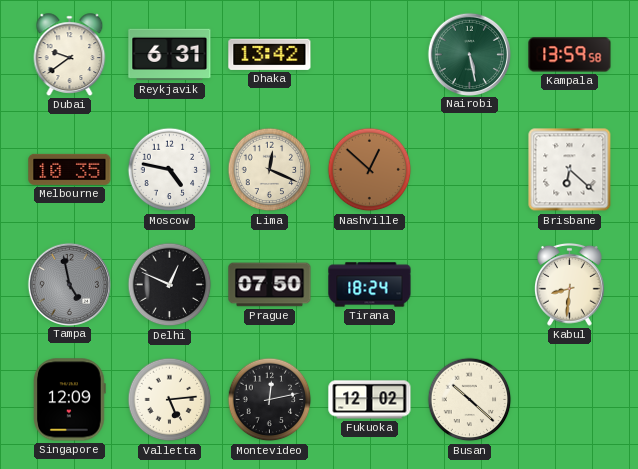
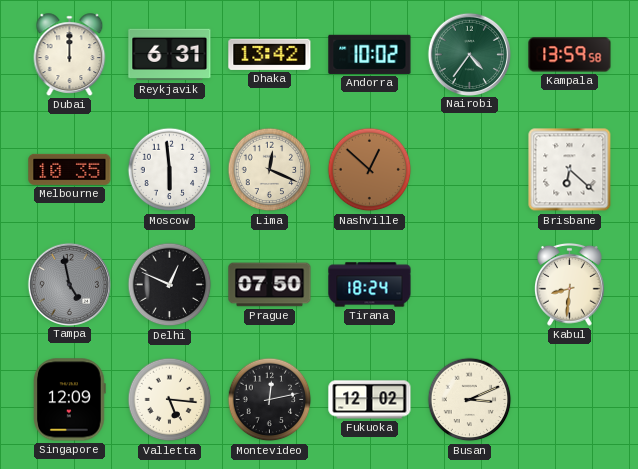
Dubai: 9:39 -> 12:00 (70, 55)
Andorra: none -> 10:02 (370, 54)
Nairobi: 5:28 -> 4:36 (469, 54)
Moscow: 4:47 -> 5:59 (170, 170)
Valletta: 5:14 -> 5:16 (170, 400)
Busan: 10:22 -> 3:11 (470, 400)
